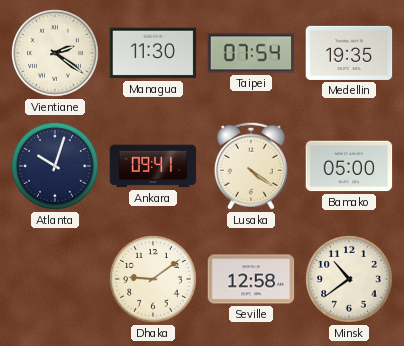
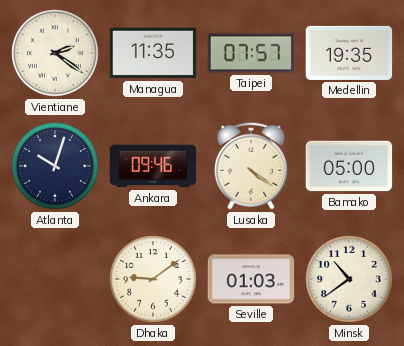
Managua: 11:30 -> 11:35 (153, 53)
Taipei: 07:54 -> 07:57 (251, 53)
Ankara: 09:41 -> 09:46 (153, 166)
Seville: 12:58 -> 01:03 (251, 279)
